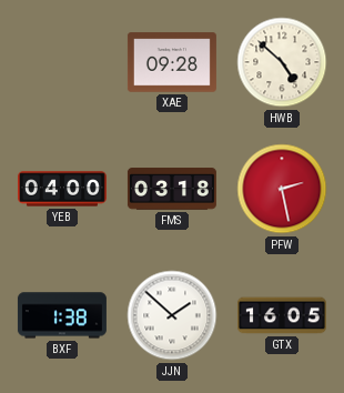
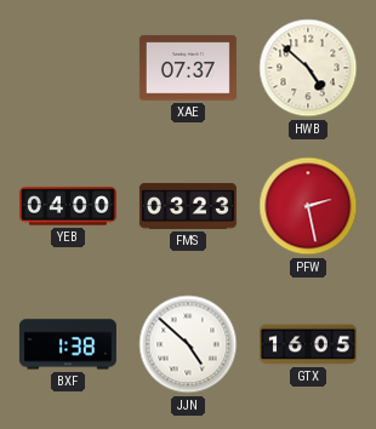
XAE: 09:28 -> 07:37 (188, 68)
FMS: 03:18 -> 03:23 (188, 206)
JJN: 1:52 -> 4:52 (188, 344)
